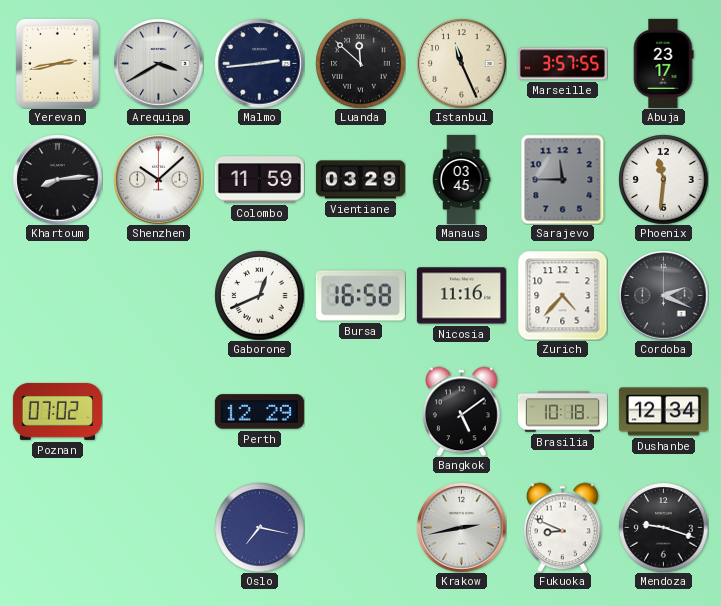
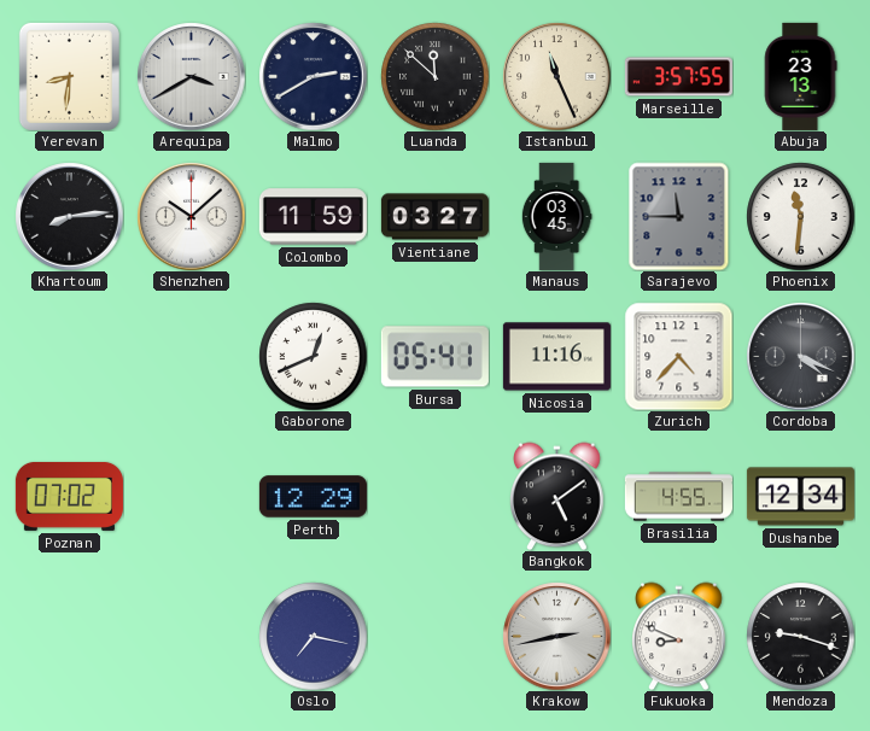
Yerevan: 2:43 -> 8:31 (69, 76)
Malmo: 2:44 -> 2:40 (313, 76)
Abuja: 23:17 -> 23:13 (800, 76)
Vientiane: 03:29 -> 03:27 (434, 217)
Bursa: 16:58 -> 05:41 (434, 357)
Cordoba: 2:19 -> 4:19 (800, 356)
Brasilia: 10:18 -> 4:55 (678, 497)
